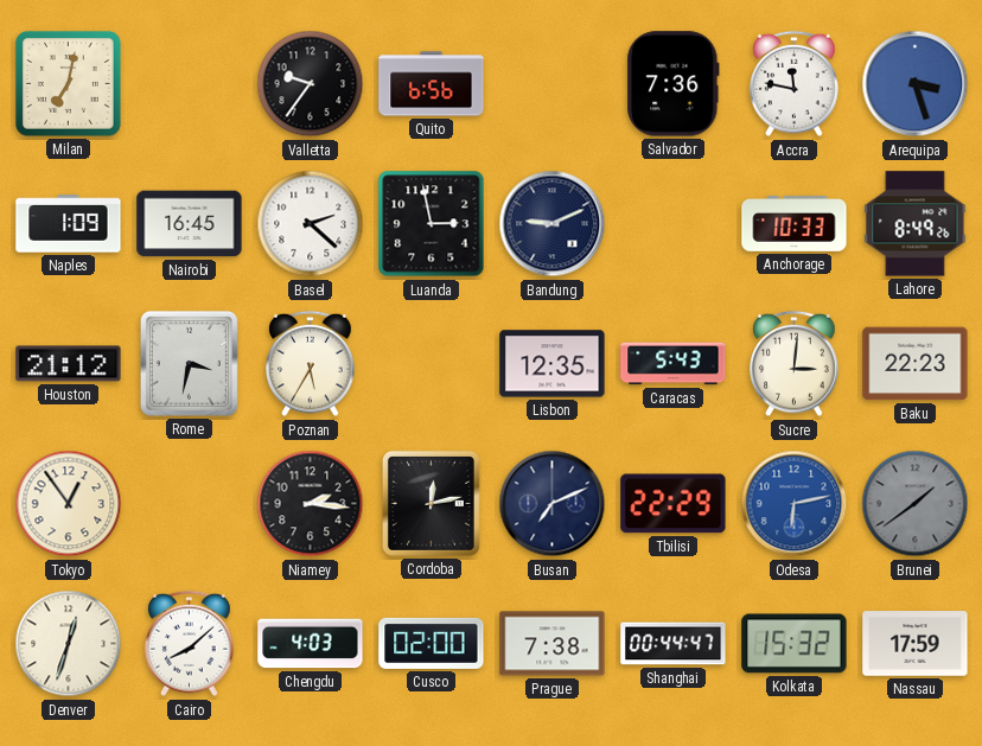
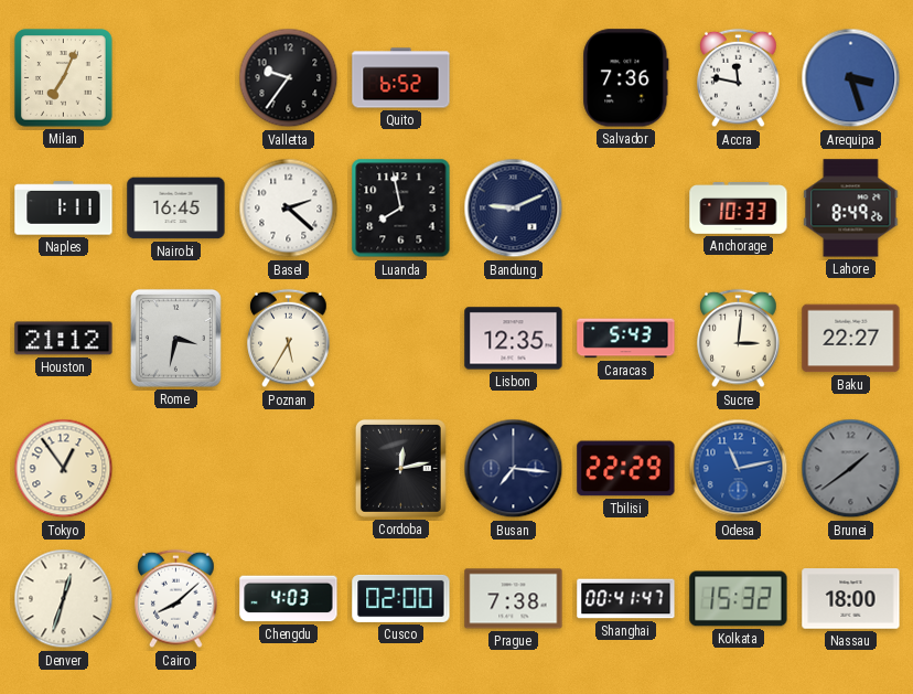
Milan: 7:02 -> 7:04 (64, 78)
Quito: 6:56 -> 6:52 (401, 78)
Naples: 1:09 -> 1:11 (64, 209)
Luanda: 2:58 -> 7:58 (401, 209)
Baku: 22:23 -> 22:27 (851, 339)
Niamey: 2:16 -> none (311, 504)
Busan: 7:11 -> 7:16 (514, 469)
Odesa: 6:13 -> 11:13 (739, 469)
Shanghai: 00:44 -> 00:41 (626, 599)
Nassau: 17:59 -> 18:00 (851, 599)
